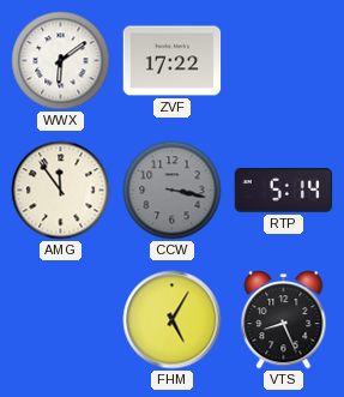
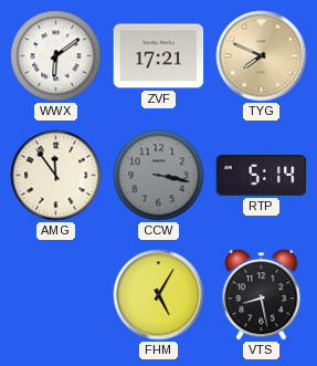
ZVF: 17:22 -> 17:21 (159, 56)
TYG: none -> 7:49 (262, 56)
VTS: 8:26 -> 8:28 (262, 295)
